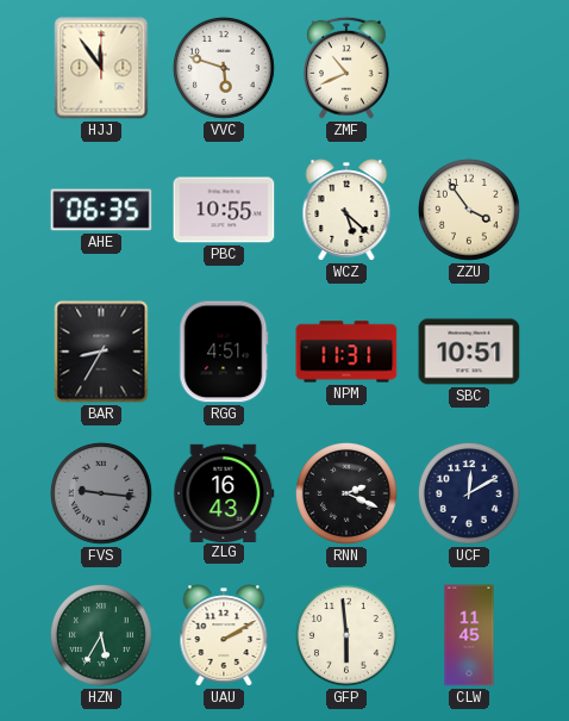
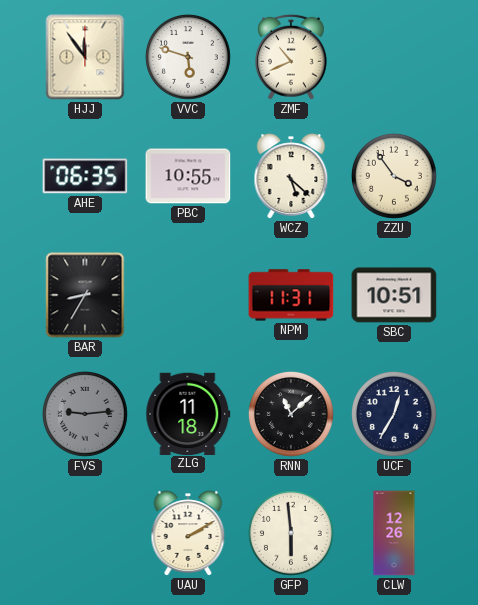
RGG: 4:51 -> none (224, 352)
FVS: 9:16 -> 9:14 (85, 414)
ZLG: 16:43 -> 11:18 (188, 413)
RNN: 2:19 -> 11:08 (291, 414)
UCF: 12:10 -> 12:35 (394, 414)
HZN: 5:35 -> none (101, 635)
CLW: 11:45 -> 12:26 (394, 533)
